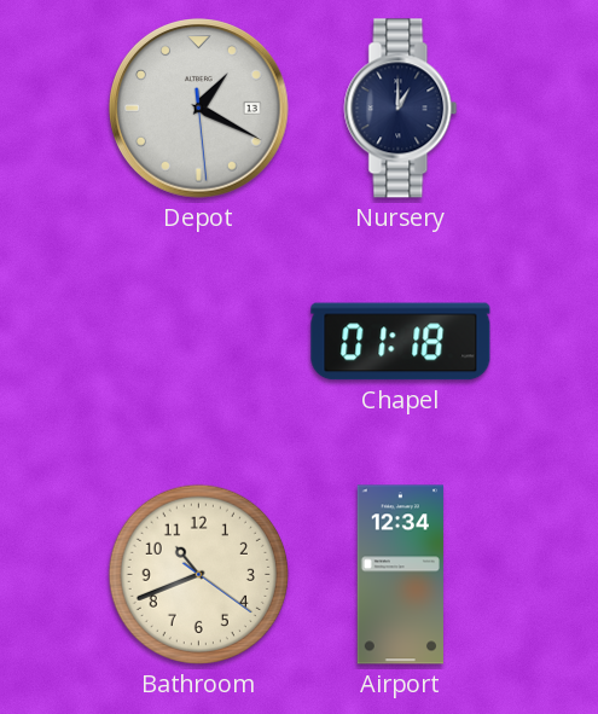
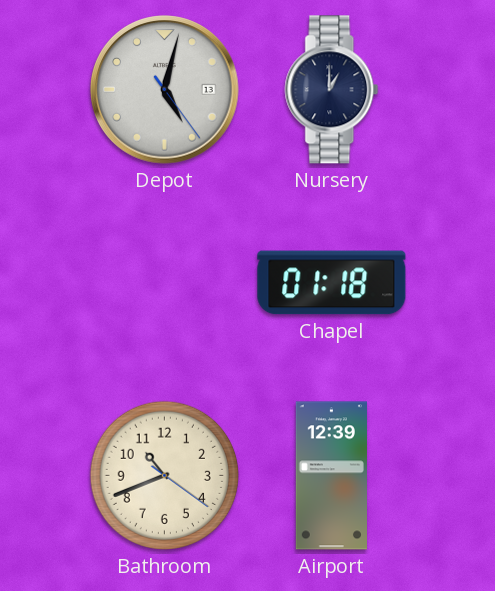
Depot: 1:19 -> 5:02 (165, 90)
Airport: 12:34 -> 12:39 (331, 476)
